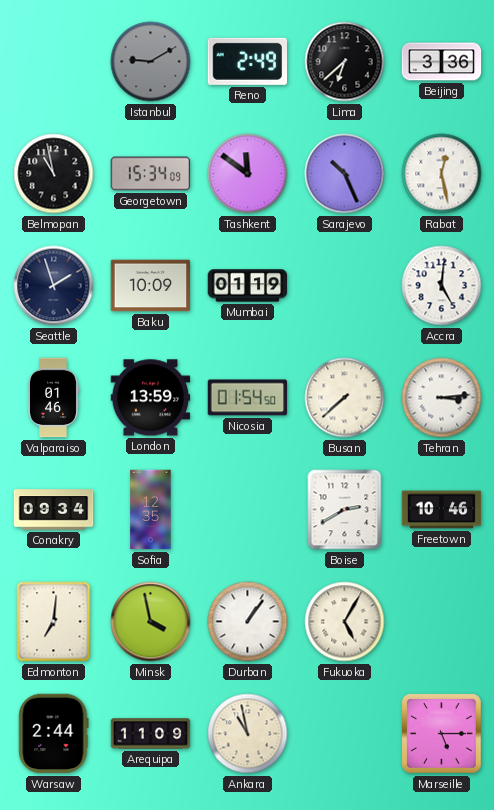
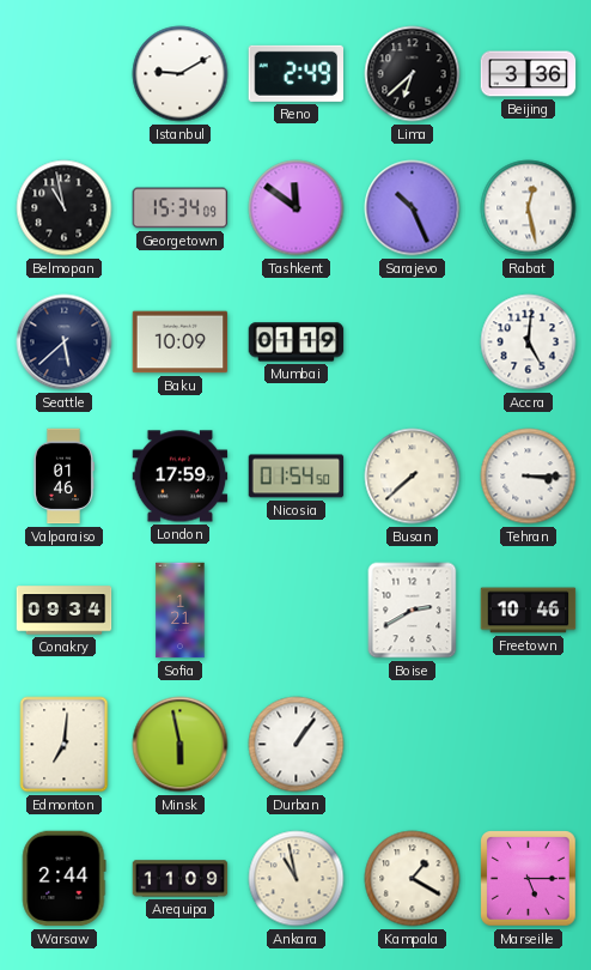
Istanbul dial: grey -> white (181, 74)
Seattle: 1:57 -> 5:38 (65, 342)
London: 13:59 -> 17:59 (181, 477)
Tehran: 3:14 -> 3:15 (529, 477)
Sofia: 12:35 -> 1:21 (181, 611)
Minsk: 3:58 -> 5:58 (181, 745)
Fukuoka: 5:05 -> none (345, 622)
Kampala: none -> 1:20 (413, 879)
